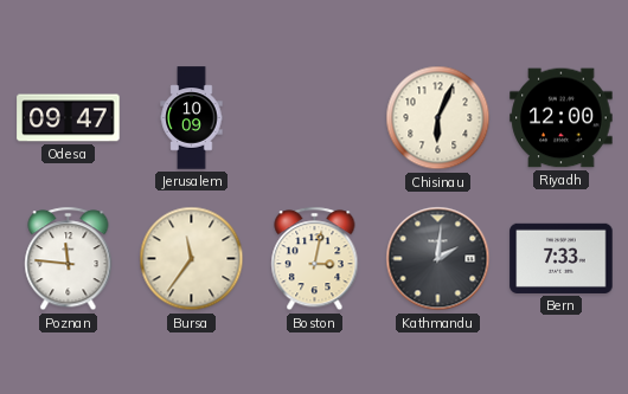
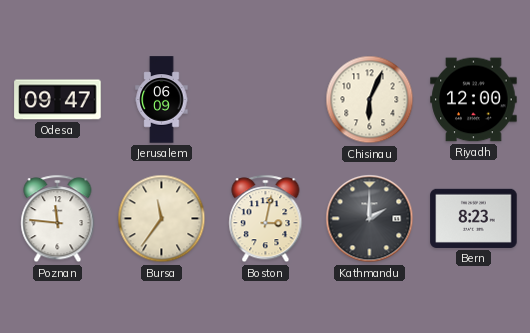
Jerusalem: 10:09 -> 06:09 (162, 100)
Kathmandu: 2:01 -> 2:00 (370, 219)
Bern: 7:33 -> 8:23 (474, 218)
